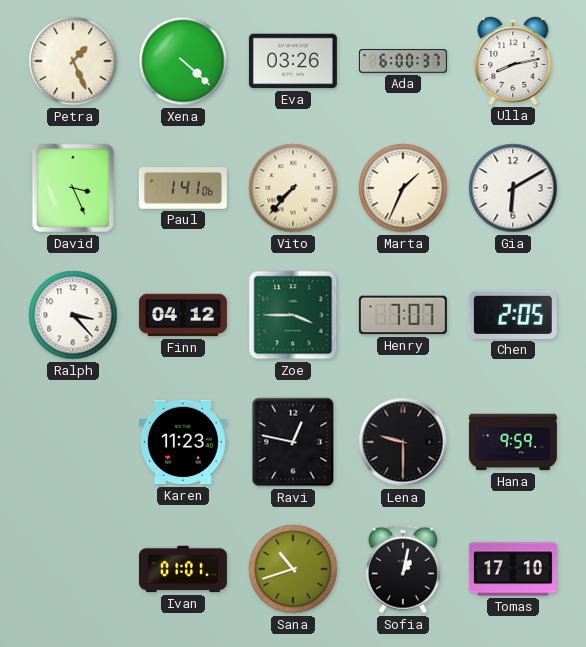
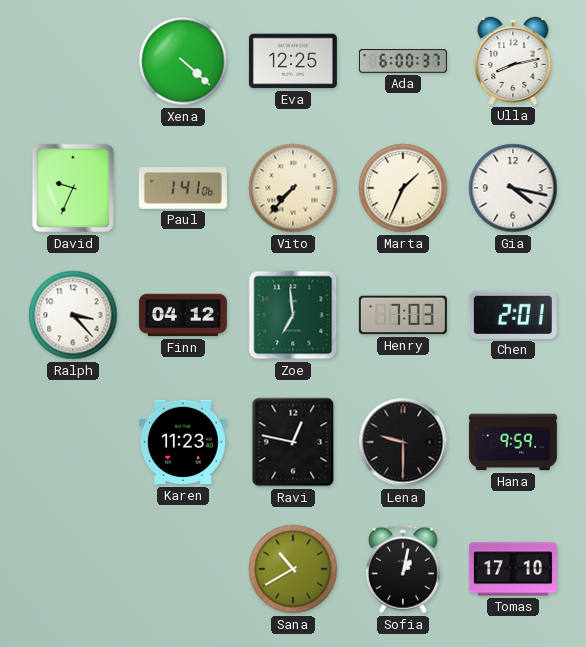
Petra: 1:26 -> none (73, 61)
Eva: 03:26 -> 12:25 (293, 61)
David: 3:26 -> 9:34 (73, 188)
Gia: 6:10 -> 4:17 (513, 188)
Zoe: 3:45 -> 6:59 (293, 315)
Henry: 7:07 -> 7:03 (403, 315)
Chen: 2:05 -> 2:01 (513, 315)
Ivan: 01:01 -> none (183, 569)
Sana: 10:42 -> 10:40 (293, 569)
